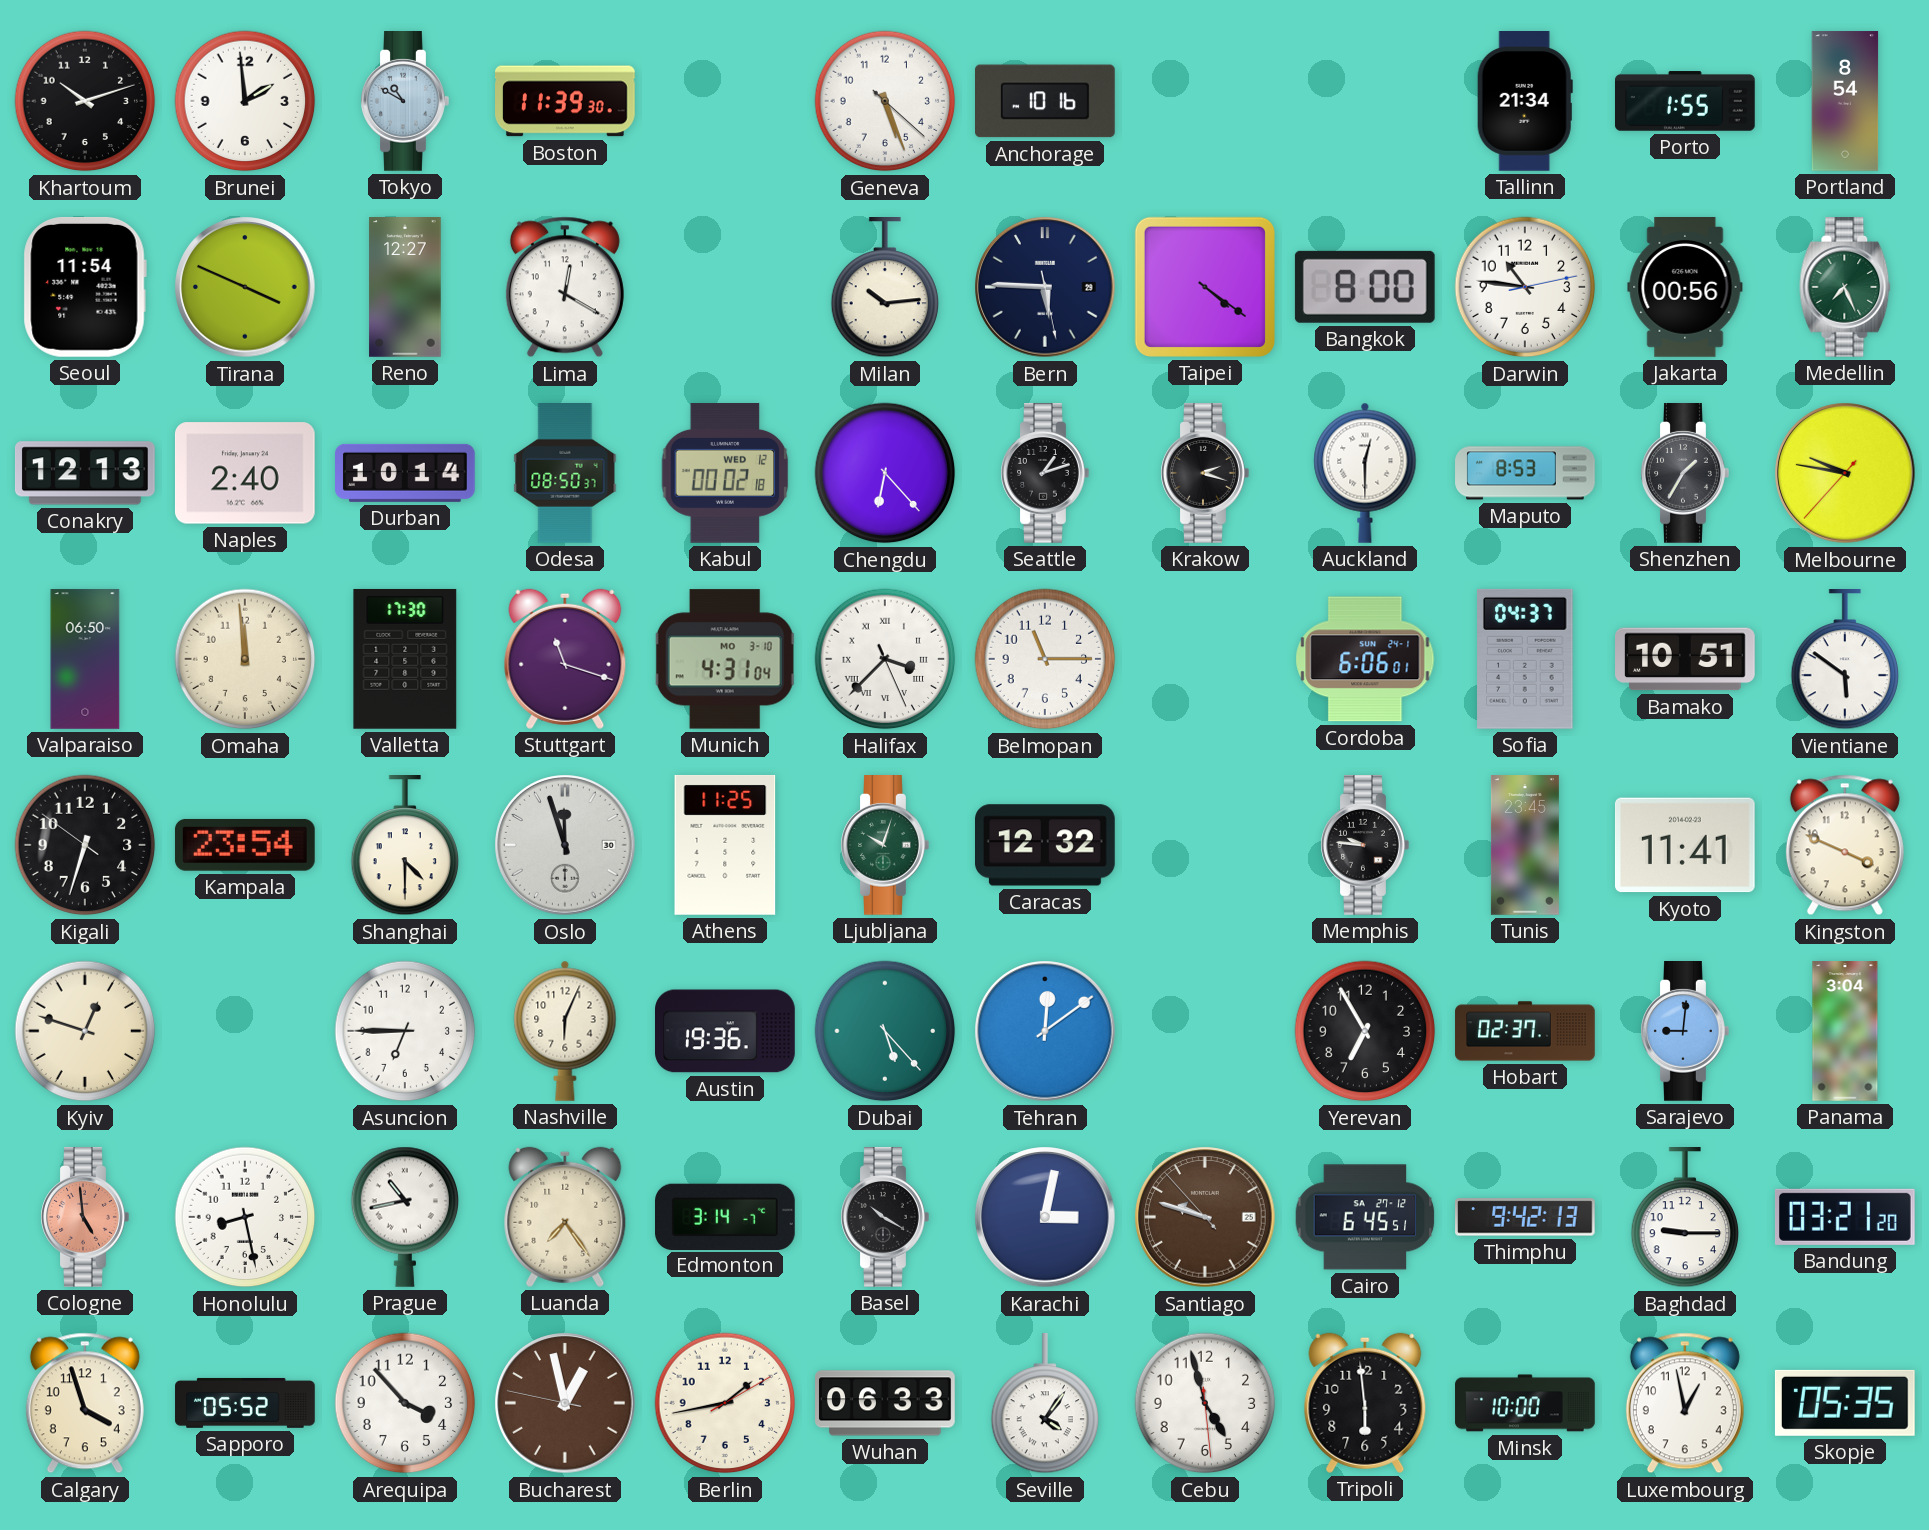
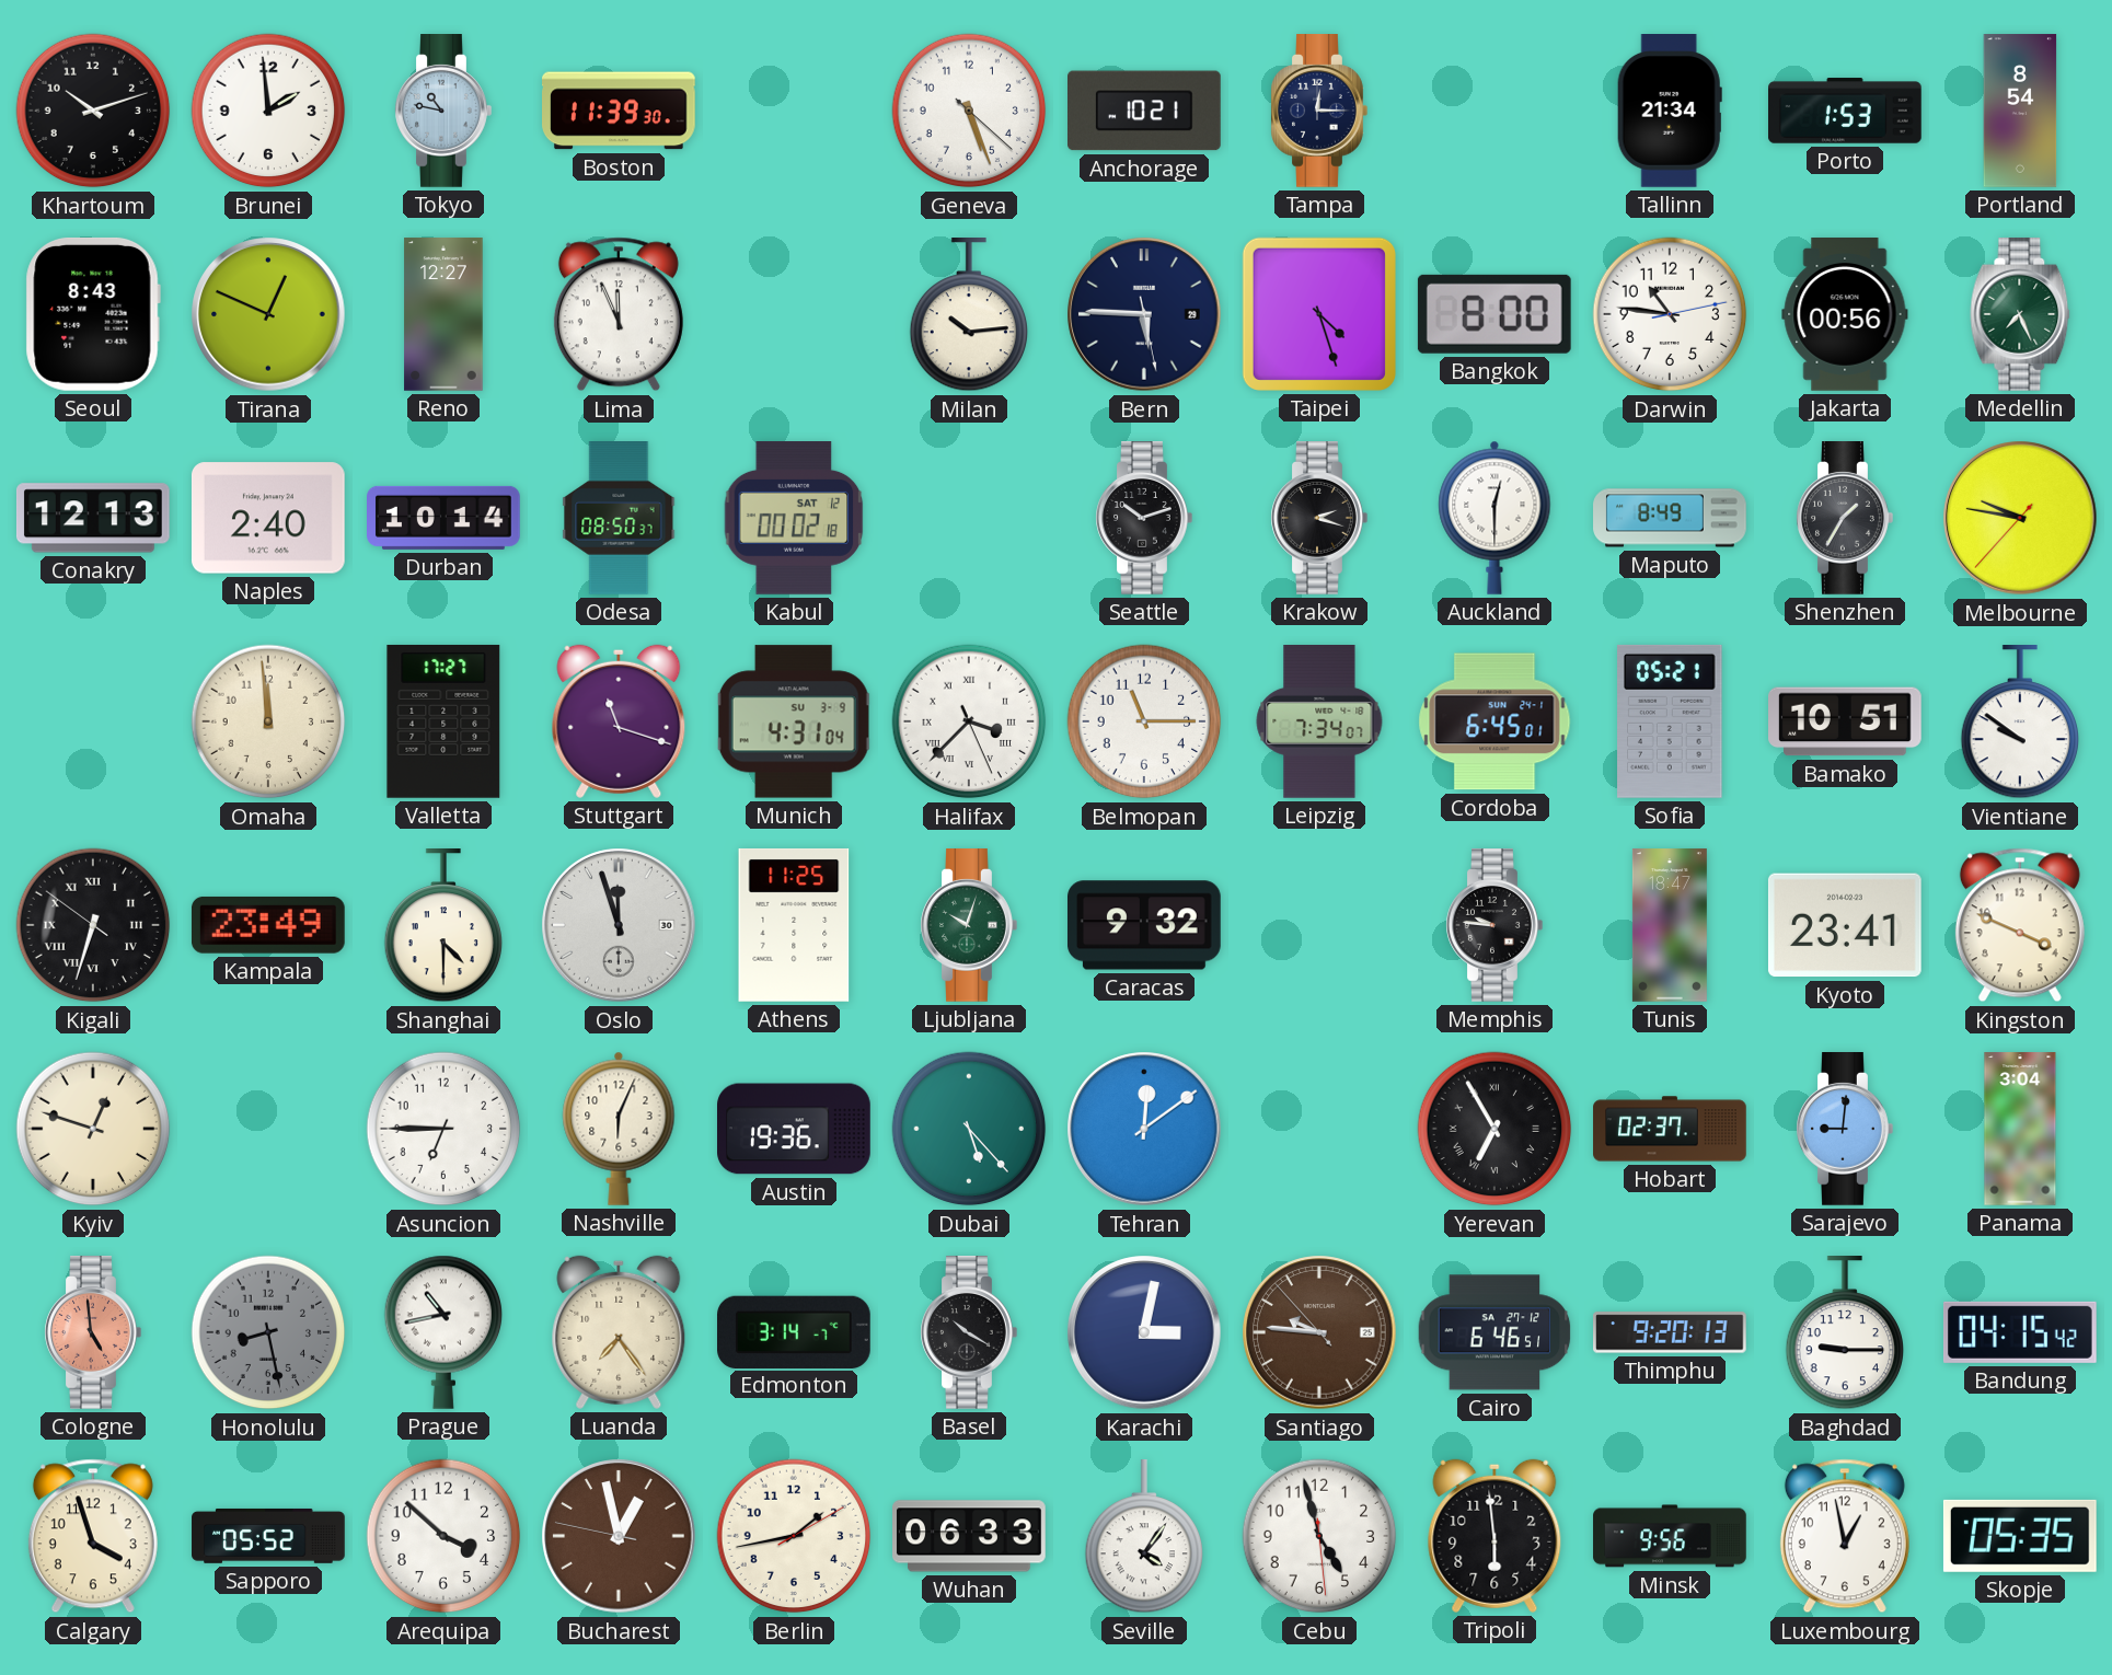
Tokyo: 10:50 -> 10:47 (443, 112)
Anchorage: 10:16 -> 10:21 (1145, 111)
Tampa: none -> 12:15 (1319, 112)
Porto: 1:55 -> 1:53 (1846, 111)
Seoul: 11:54 -> 8:43 (93, 314)
Tirana: 3:49 -> 12:49 (268, 314)
Lima: 12:20 -> 11:56 (619, 314)
Taipei: 4:21 -> 4:27 (1319, 314)
Kabul date: WED 12 -> SAT 12 (794, 519)
Chengdu: 6:23 -> none (885, 473)
Seattle: 1:12 -> 10:12 (1144, 519)
Maputo: 8:53 -> 8:49 (1670, 518)
Valparaiso: 06:50 -> none (85, 659)
Valletta: 17:30 -> 17:27 (443, 721)
Munich date: MO 3-10 -> SU 3-9 (794, 721)
Leipzig: none -> 7:34 (1319, 723)
Cordoba: 6:06 -> 6:45 (1494, 721)
Sofia: 04:37 -> 05:21 (1670, 721)
Vientiane: 5:51 -> 9:51 (2019, 723)
Kigali numerals: Arabic -> Roman (93, 925)
Kampala: 23:54 -> 23:49 (268, 925)
Caracas: 12:32 -> 9:32 (1145, 925)
Tunis: 23:45 -> 18:47 (1670, 925)
Kyoto: 11:41 -> 23:41 (1845, 925)
Yerevan numerals: Arabic -> Roman (1494, 1129)
Honolulu dial: white -> grey (268, 1332)
Santiago: 9:47 -> 9:45 (1319, 1332)
Cairo: 6:45 -> 6:46 (1494, 1332)
Thimphu: 9:42 -> 9:20 (1671, 1332)
Bandung: 03:21 -> 04:15 (2020, 1332)
Arequipa: 3:53 -> 3:52 (443, 1536)
Minsk: 10:00 -> 9:56 (1670, 1536)
